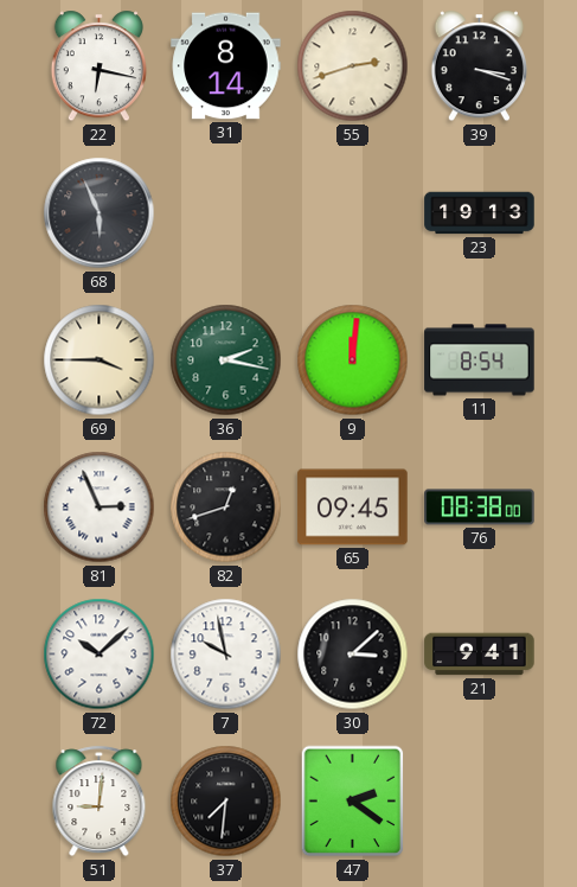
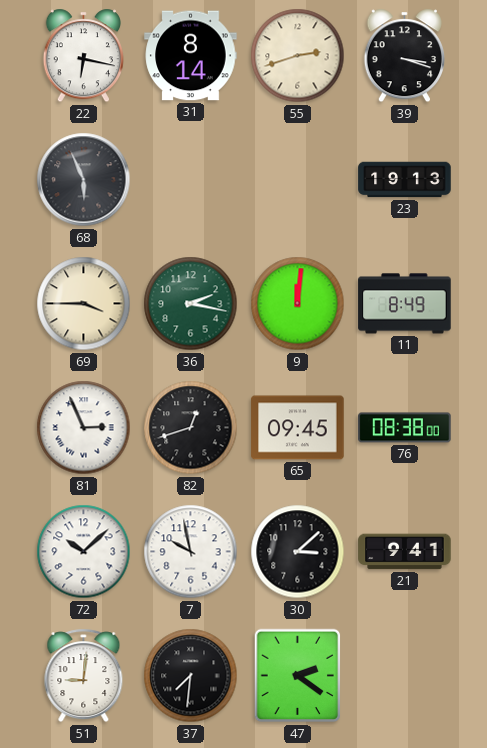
11: 8:54 -> 8:49 (405, 304)
